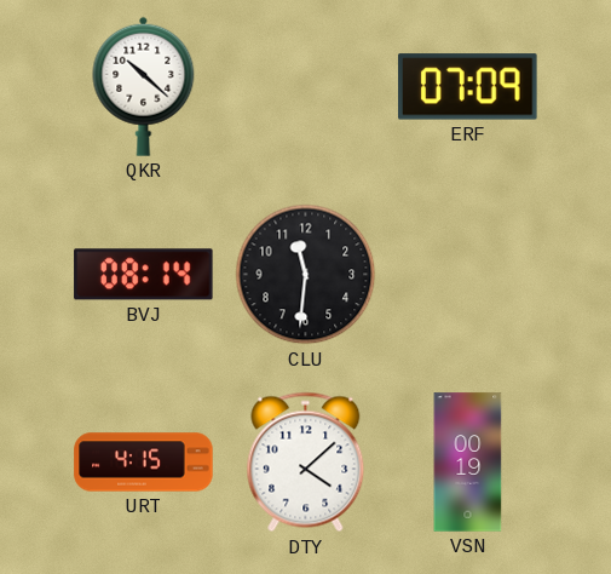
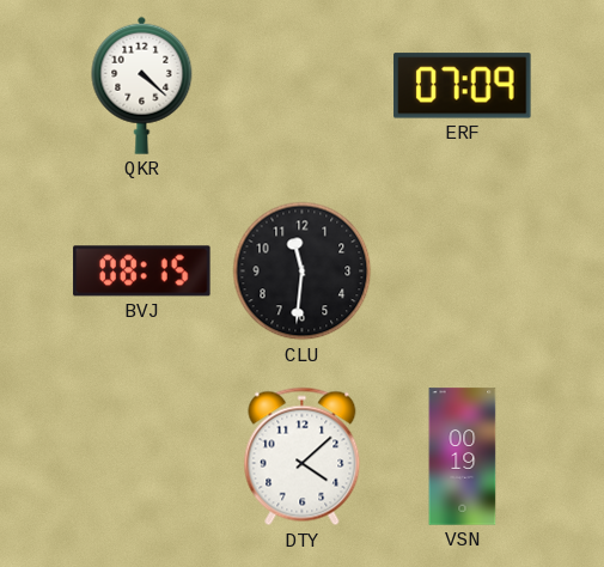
QKR: 10:22 -> 4:22 (142, 85)
BVJ: 08:14 -> 08:15 (142, 272)
URT: 4:15 -> none (144, 463)
